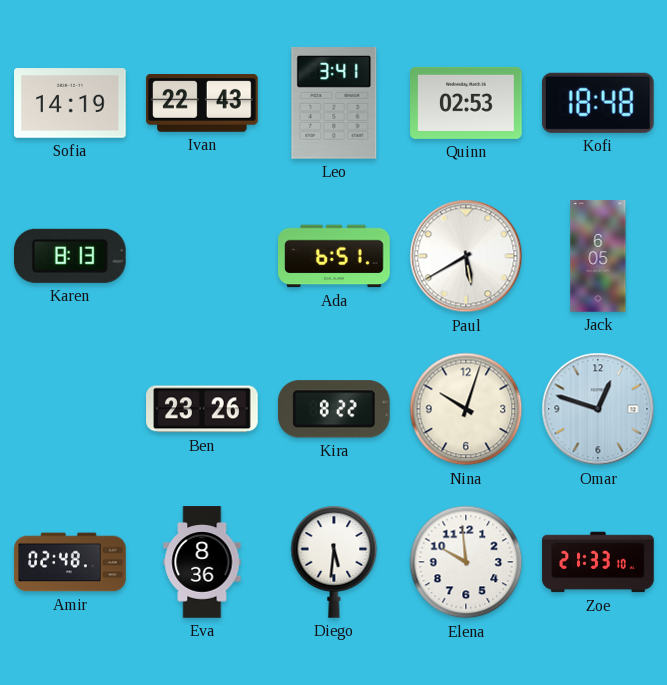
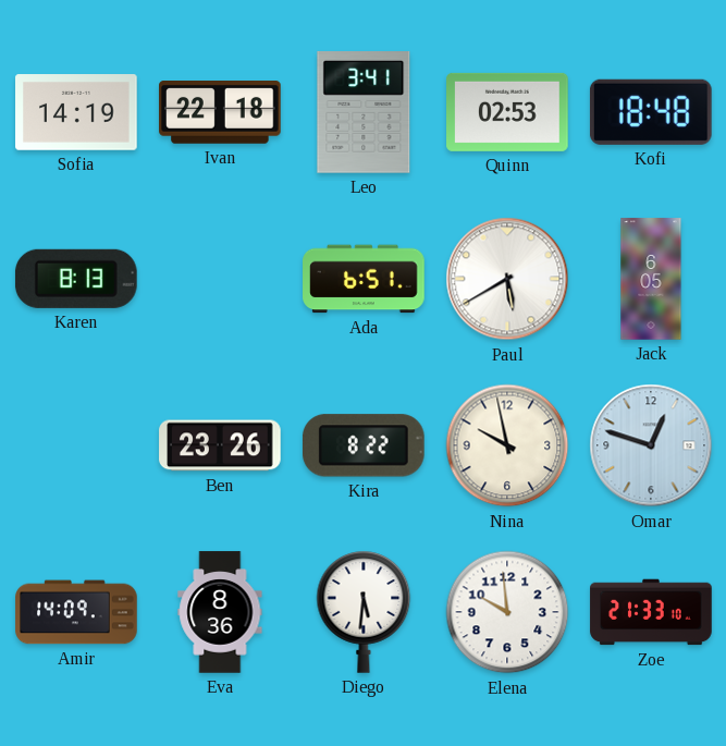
Ivan: 22:43 -> 22:18 (220, 113)
Nina: 10:03 -> 9:58 (507, 445)
Amir: 02:48 -> 14:09 (76, 612)
